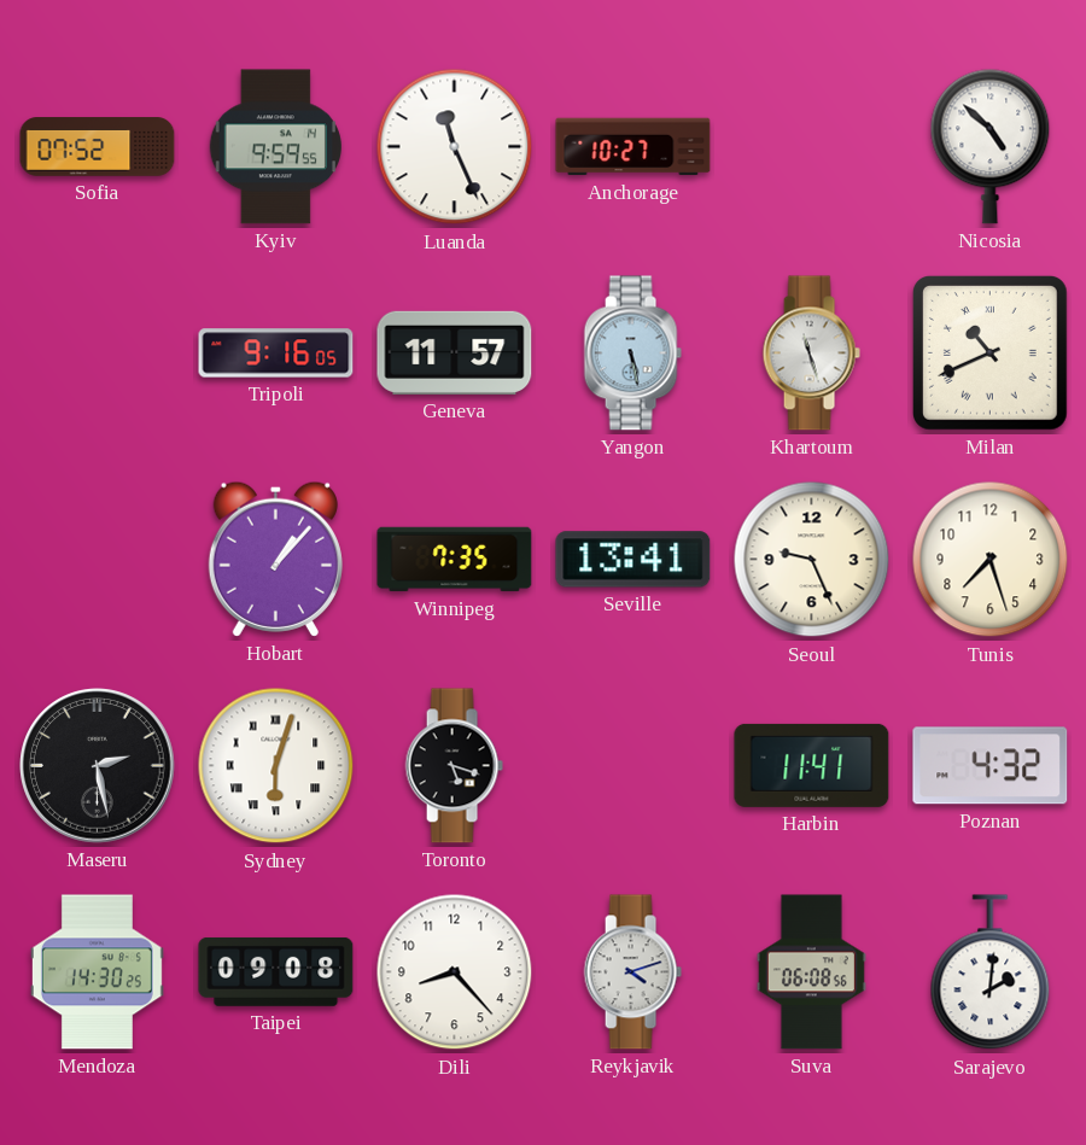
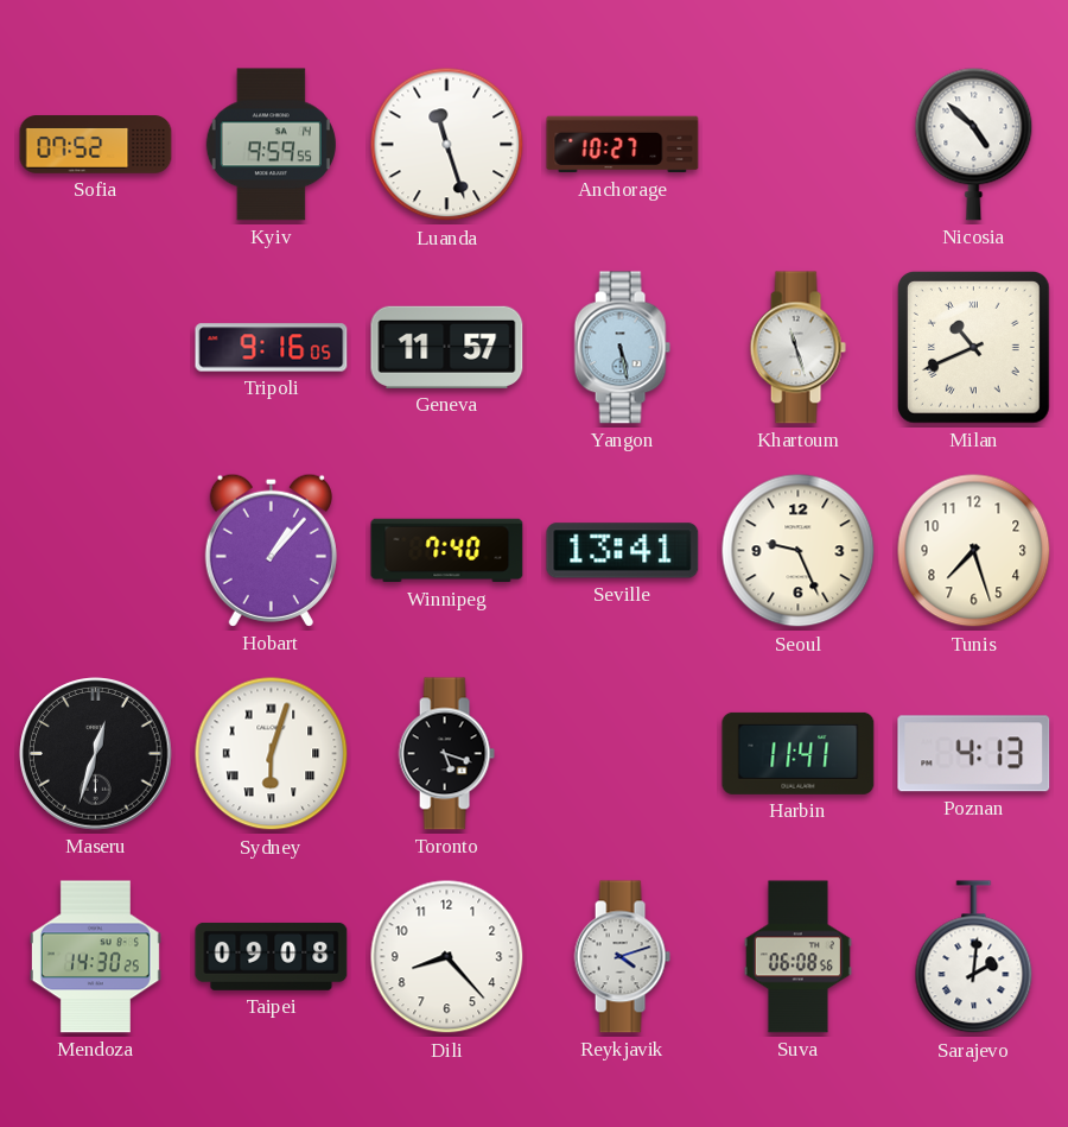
Luanda: 11:26 -> 11:27 (447, 145)
Winnipeg: 7:35 -> 7:40 (447, 551)
Maseru: 2:28 -> 12:33 (96, 754)
Poznan: 4:32 -> 4:13 (974, 754)
